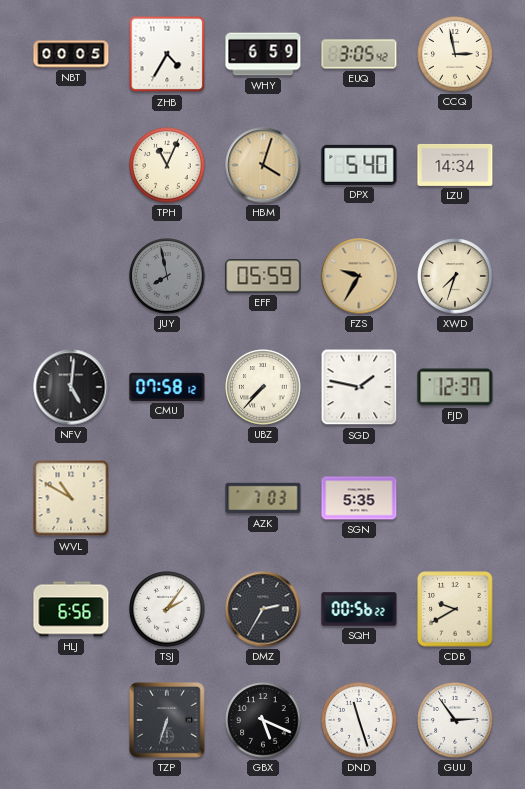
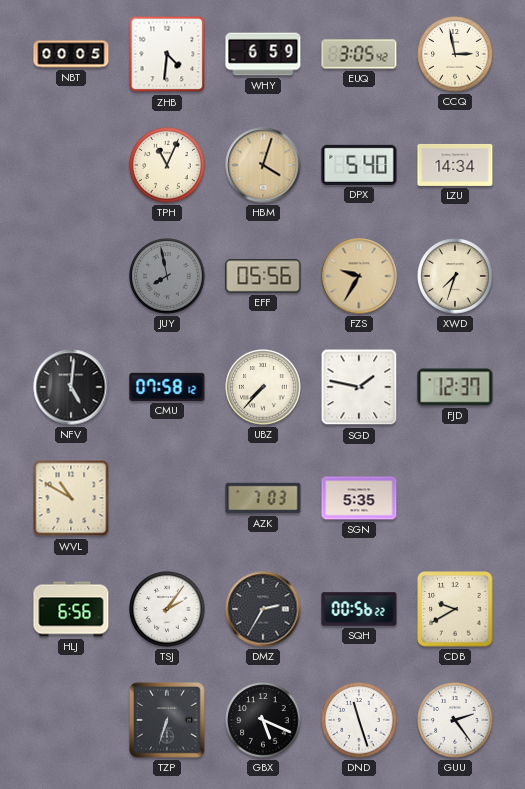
ZHB: 4:35 -> 4:31 (167, 54)
EFF: 05:59 -> 05:56 (263, 276)
GUU: 2:54 -> 2:24 (455, 720)
